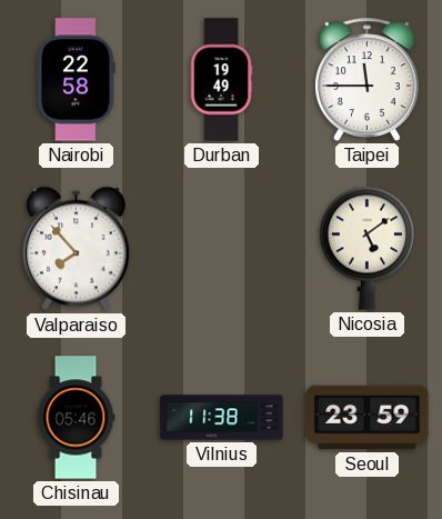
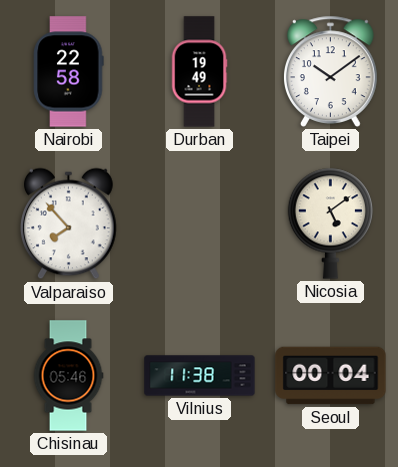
Taipei: 11:45 -> 10:09 (331, 71)
Seoul: 23:59 -> 00:04 (331, 376)
